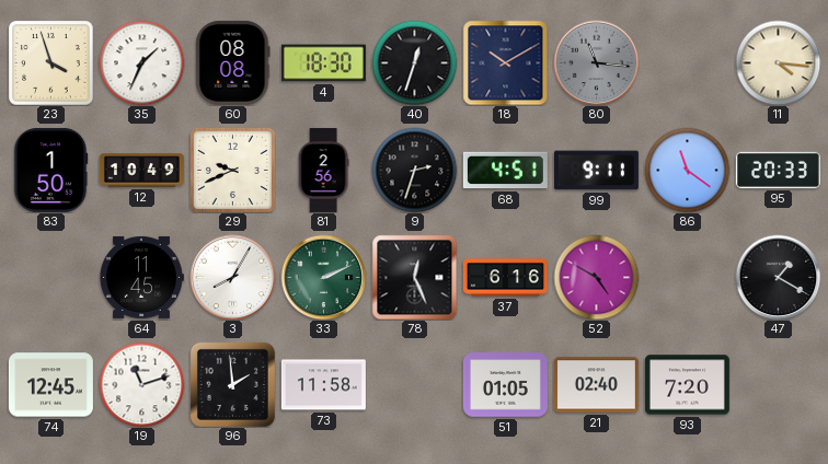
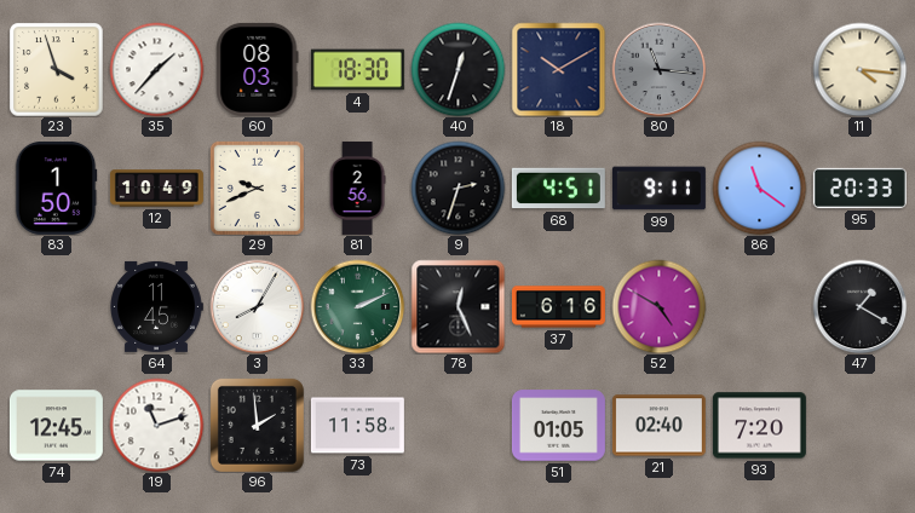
35: 1:34 -> 1:37 (156, 69)
60: 08:08 -> 08:03 (258, 69)
